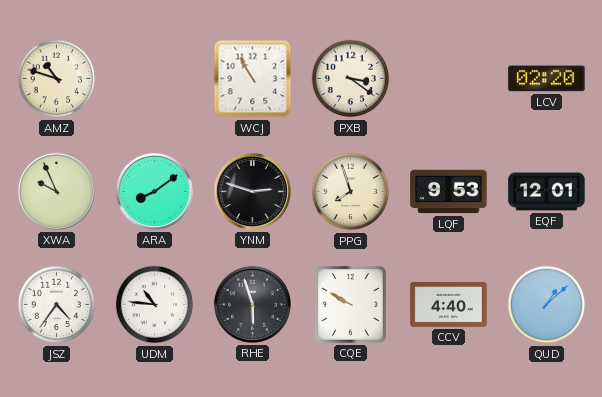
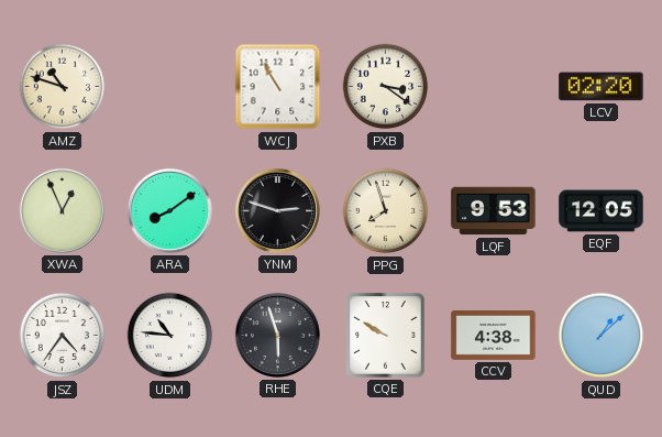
XWA: 9:56 -> 12:56 (62, 210)
EQF: 12:01 -> 12:05 (602, 211)
CCV: 4:40 -> 4:38 (494, 336)
